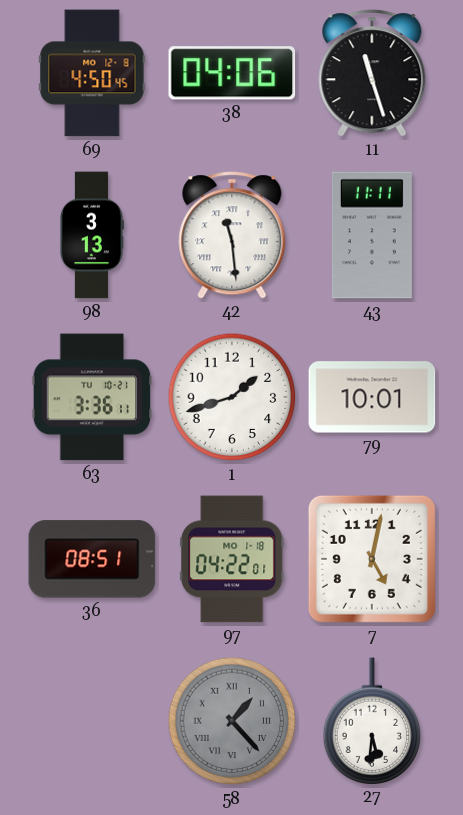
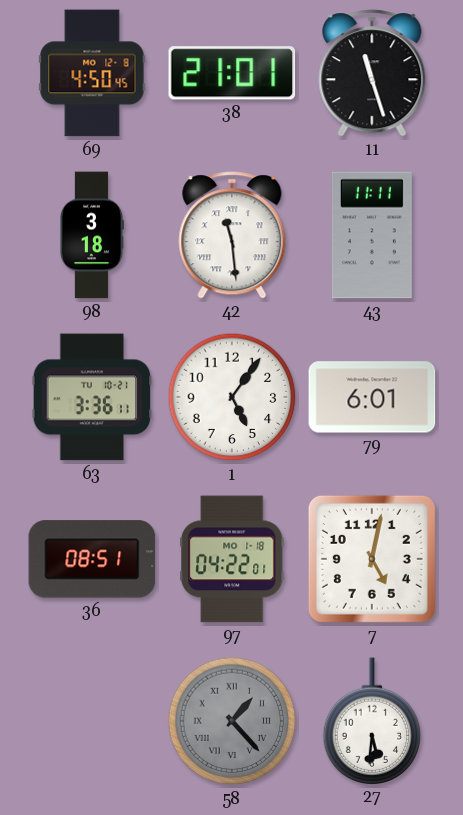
38: 04:06 -> 21:01 (232, 73)
98: 3:13 -> 3:18 (91, 235)
1: 1:42 -> 5:06 (232, 397)
79: 10:01 -> 6:01 (372, 397)
